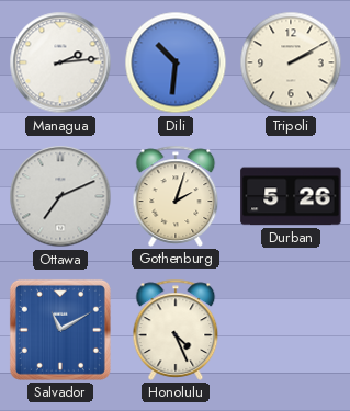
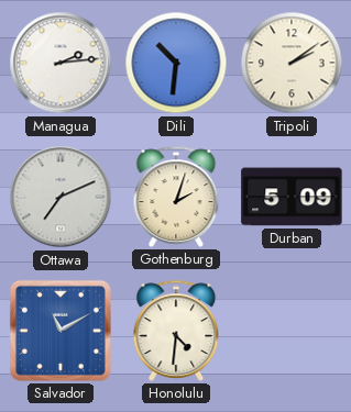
Tripoli: 2:10 -> 2:09 (292, 63)
Durban: 5:26 -> 5:09 (292, 197)
Honolulu: 4:26 -> 4:31 (176, 331)
